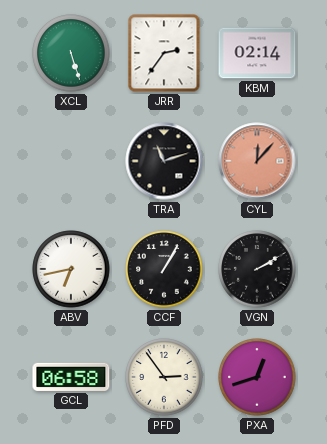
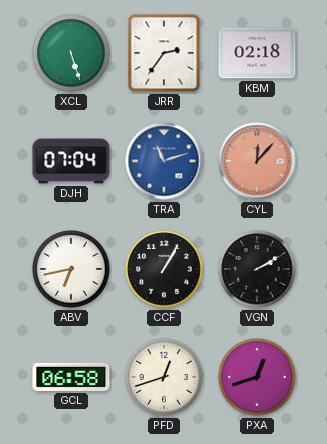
KBM: 02:14 -> 02:18 (257, 53)
DJH: none -> 07:04 (71, 161)
TRA dial: black -> blue (164, 161)
PFD: 2:54 -> 12:42 (164, 377)
